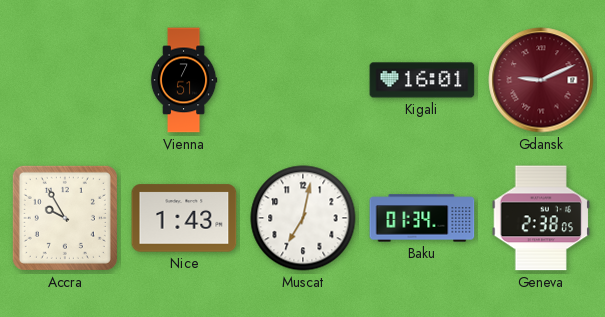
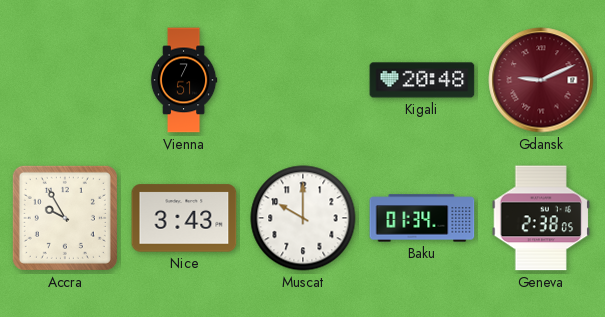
Kigali: 16:01 -> 20:48 (422, 80)
Nice: 1:43 -> 3:43 (184, 218)
Muscat: 7:02 -> 10:00 (303, 218)
